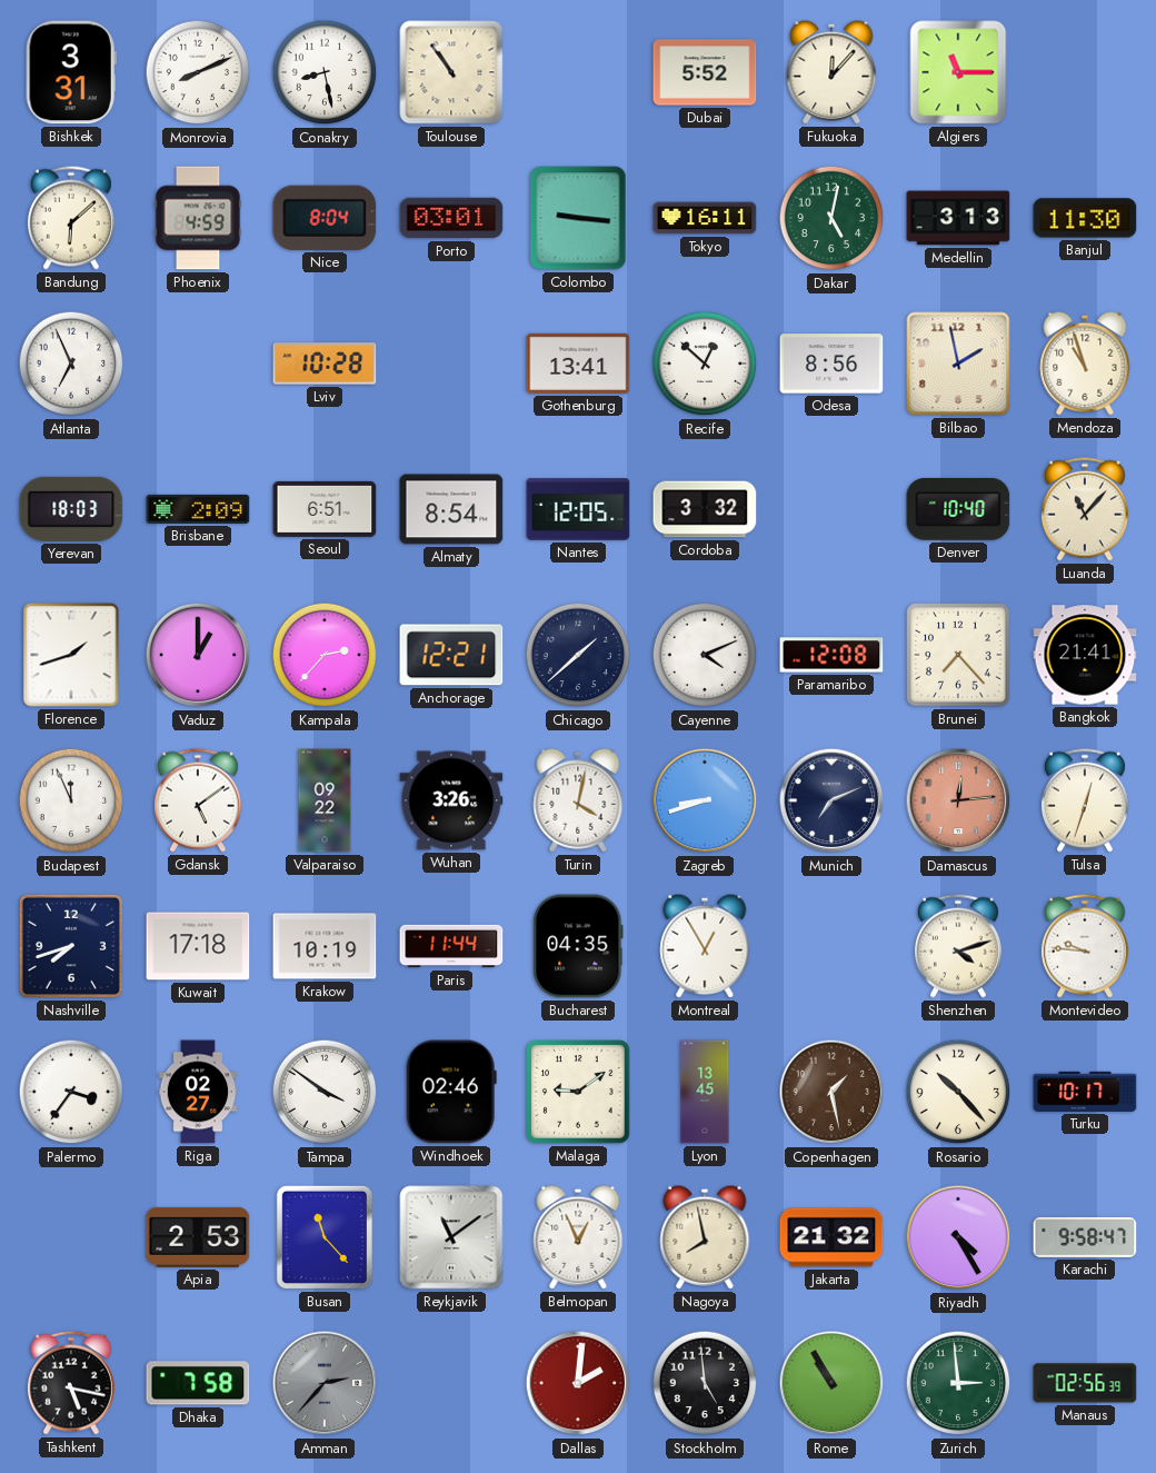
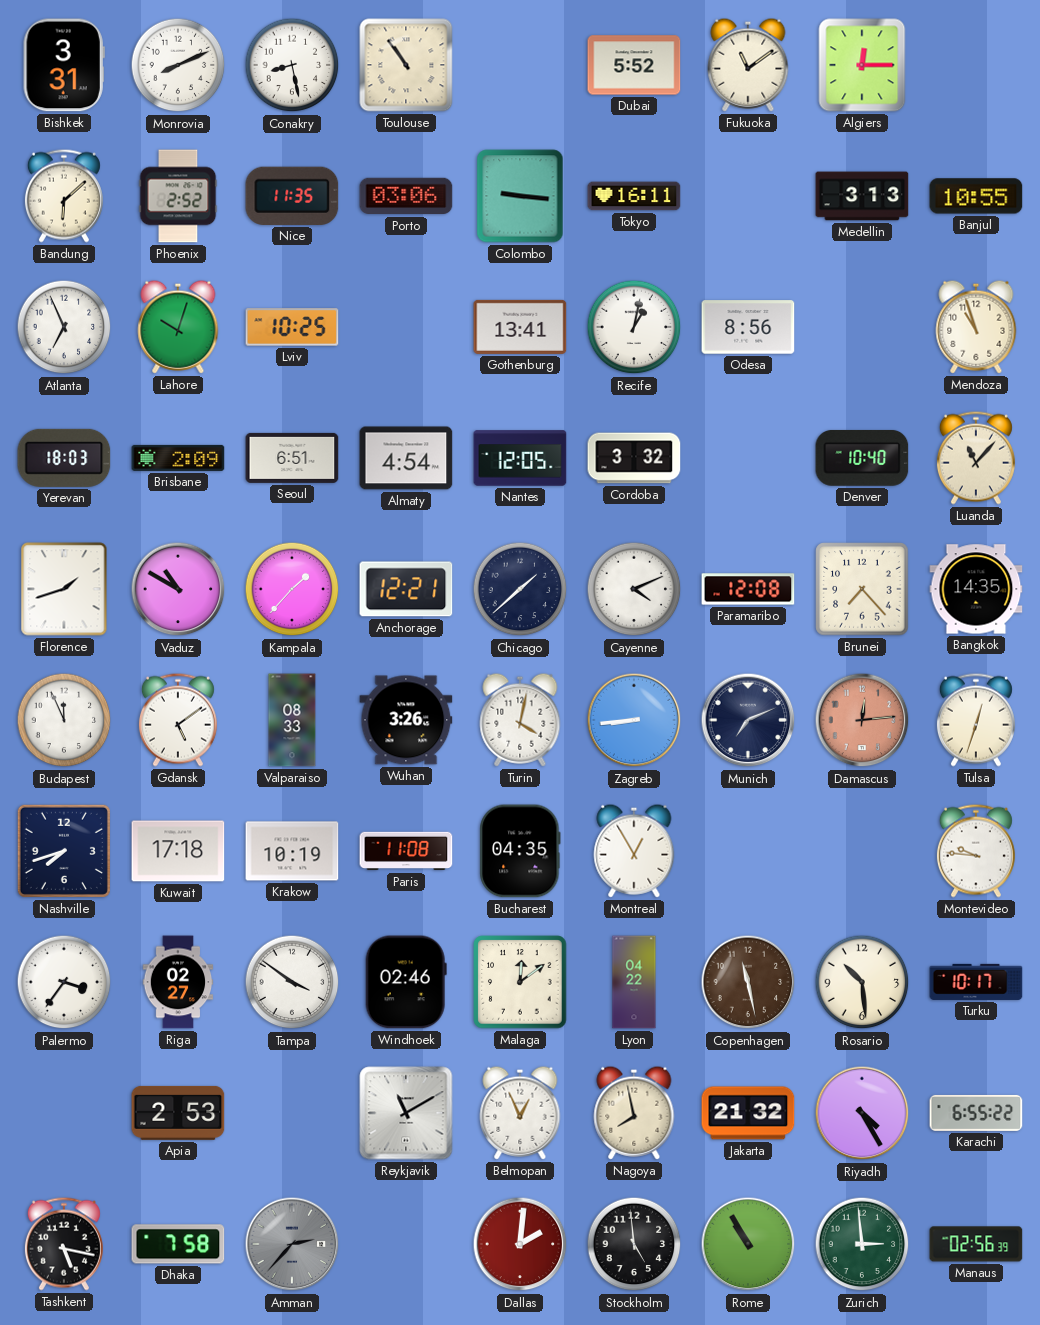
Fukuoka: 12:07 -> 11:09 (748, 65)
Algiers: 11:15 -> 12:15 (862, 65)
Phoenix: 4:59 -> 2:52 (178, 196)
Nice: 8:04 -> 11:35 (292, 196)
Porto: 03:01 -> 03:06 (406, 196)
Dakar: 5:02 -> none (831, 218)
Banjul: 11:30 -> 10:55 (976, 196)
Lahore: none -> 10:03 (178, 327)
Lviv: 10:28 -> 10:25 (292, 327)
Recife: 12:52 -> 1:02 (634, 327)
Bilbao: 1:58 -> none (958, 364)
Almaty: 8:54 -> 4:54 (406, 458)
Vaduz: 1:00 -> 10:50 (178, 589)
Kampala: 2:37 -> 1:37 (292, 589)
Bangkok: 21:41 -> 14:35 (976, 589)
Valparaiso: 09:22 -> 08:33 (292, 720)
Zagreb: 8:42 -> 8:44 (634, 720)
Paris: 11:44 -> 11:08 (406, 851)
Shenzhen: 4:12 -> none (958, 946)
Malaga: 9:09 -> 12:09 (520, 982)
Lyon: 13:45 -> 04:22 (634, 982)
Copenhagen: 1:28 -> 11:28 (748, 982)
Rosario: 10:23 -> 10:29 (862, 982)
Busan: 11:23 -> none (325, 1237)
Reykjavik: 11:09 -> 11:10 (406, 1113)
Karachi: 9:58 -> 6:55 (976, 1113)
